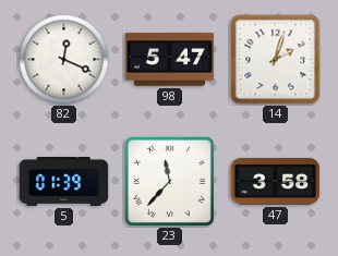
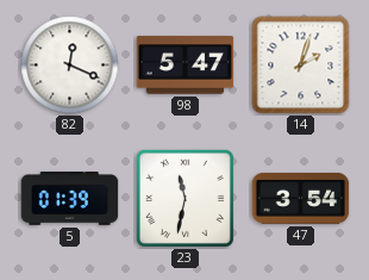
23: 11:37 -> 11:32 (185, 198)
47: 3:58 -> 3:54 (301, 198)
